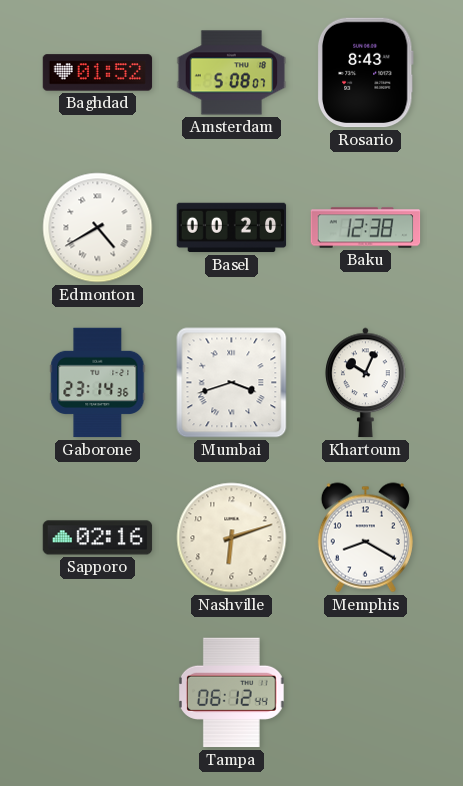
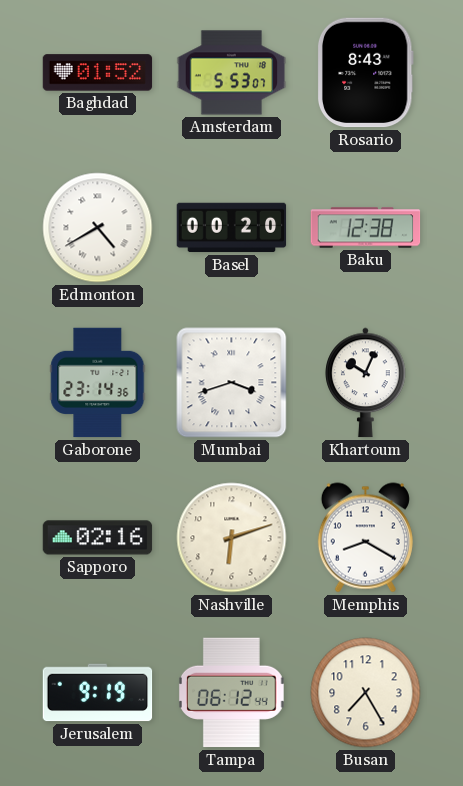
Amsterdam: 5:08 -> 5:53 (232, 73)
Jerusalem: none -> 9:19 (98, 693)
Busan: none -> 7:25 (366, 693)
